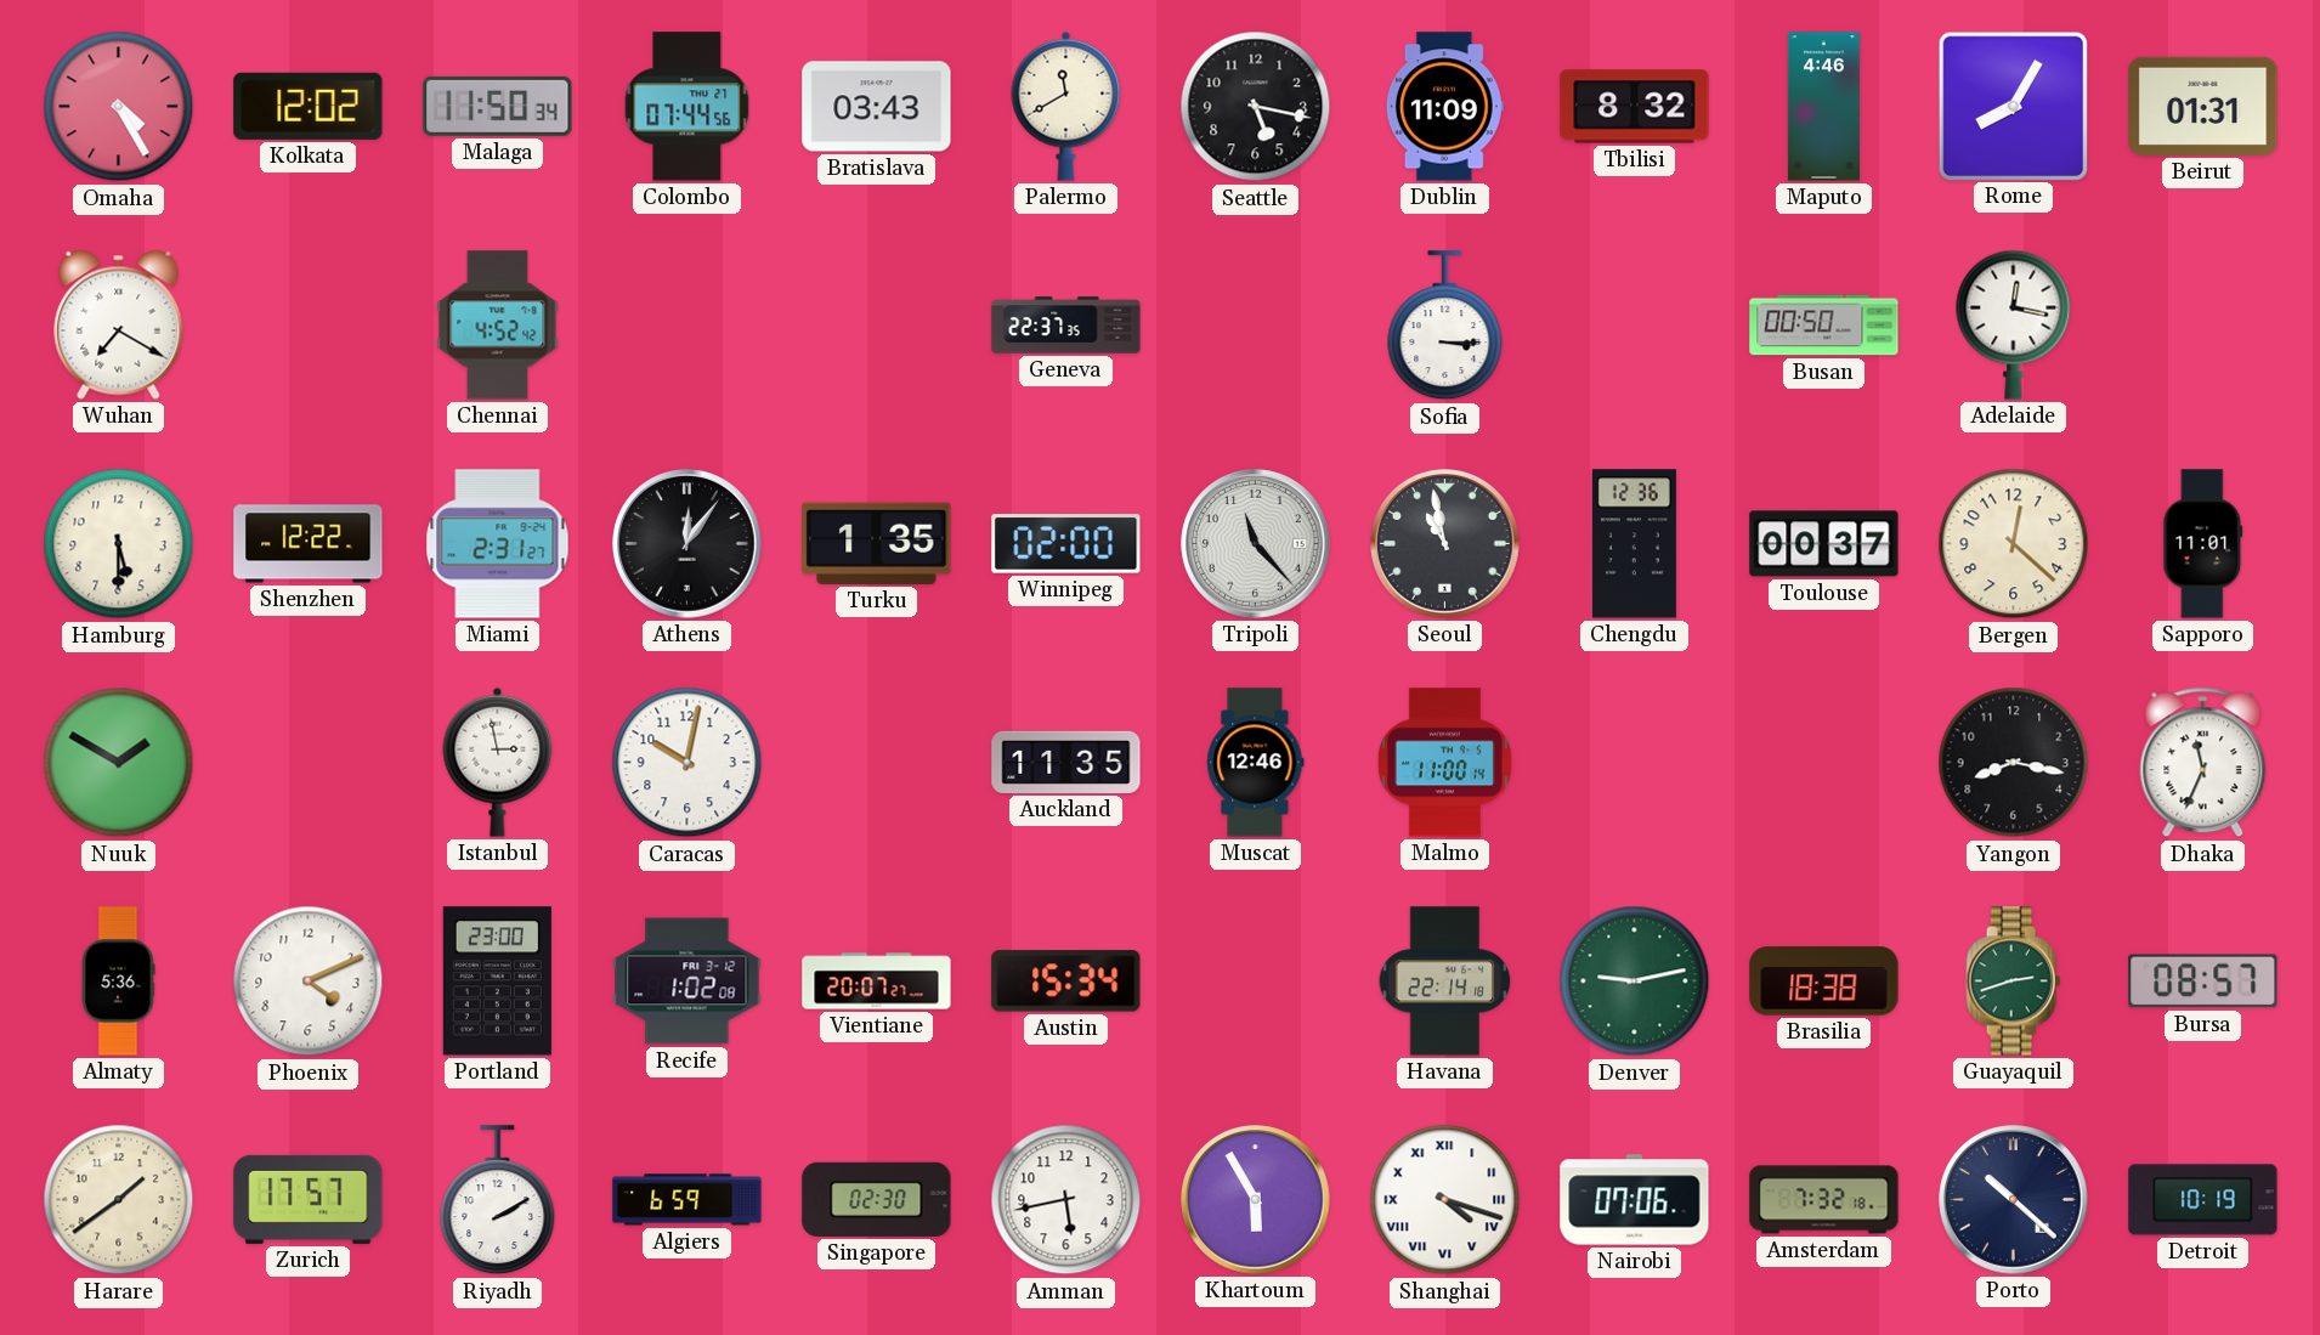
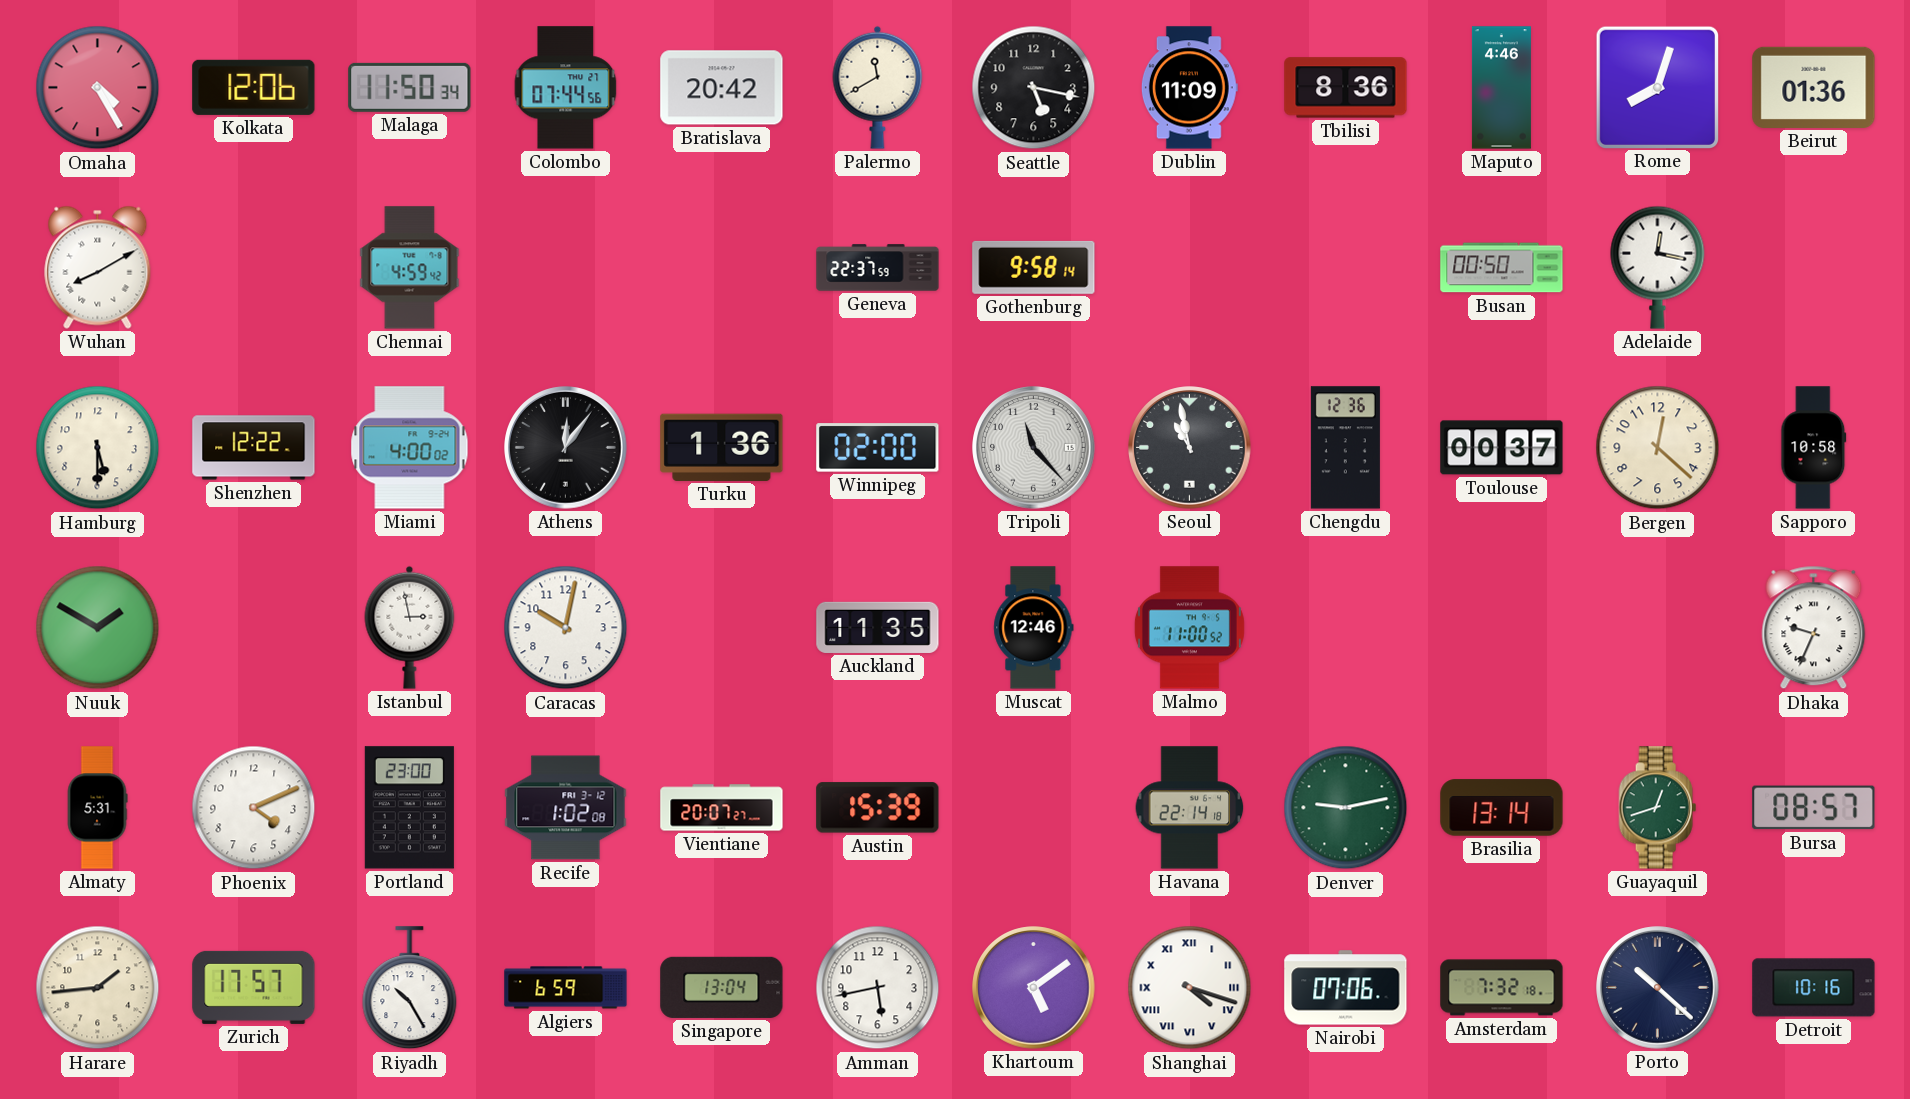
Kolkata: 12:02 -> 12:06 (254, 87)
Bratislava: 03:43 -> 20:42 (722, 88)
Tbilisi: 8:32 -> 8:36 (1346, 88)
Rome: 8:05 -> 8:03 (1657, 87)
Beirut: 01:31 -> 01:36 (1814, 87)
Wuhan: 7:20 -> 8:10 (98, 267)
Chennai: 4:52 -> 4:59 (410, 268)
Geneva: 22:37:35 -> 22:37:59 (878, 268)
Gothenburg: none -> 9:58 (1034, 267)
Sofia: 3:15 -> none (1445, 326)
Miami: 2:31 -> 4:00 (410, 448)
Turku: 1:35 -> 1:36 (722, 447)
Sapporo: 11:01 -> 10:58 (1814, 448)
Malmo: 11:00:14 -> 11:00:52 (1189, 628)
Yangon: 8:17 -> none (2014, 763)
Dhaka: 11:34 -> 9:34 (1814, 628)
Almaty: 5:36 -> 5:31 (97, 808)
Austin: 15:34 -> 15:39 (878, 808)
Brasilia: 18:38 -> 13:14 (1502, 808)
Guayaquil: 2:42 -> 12:42 (1658, 808)
Harare: 1:39 -> 1:44 (98, 988)
Riyadh: 2:10 -> 10:25 (410, 988)
Singapore: 02:30 -> 13:04 (722, 987)
Khartoum: 5:55 -> 5:09 (1034, 988)
Detroit: 10:19 -> 10:16 (1814, 988)
